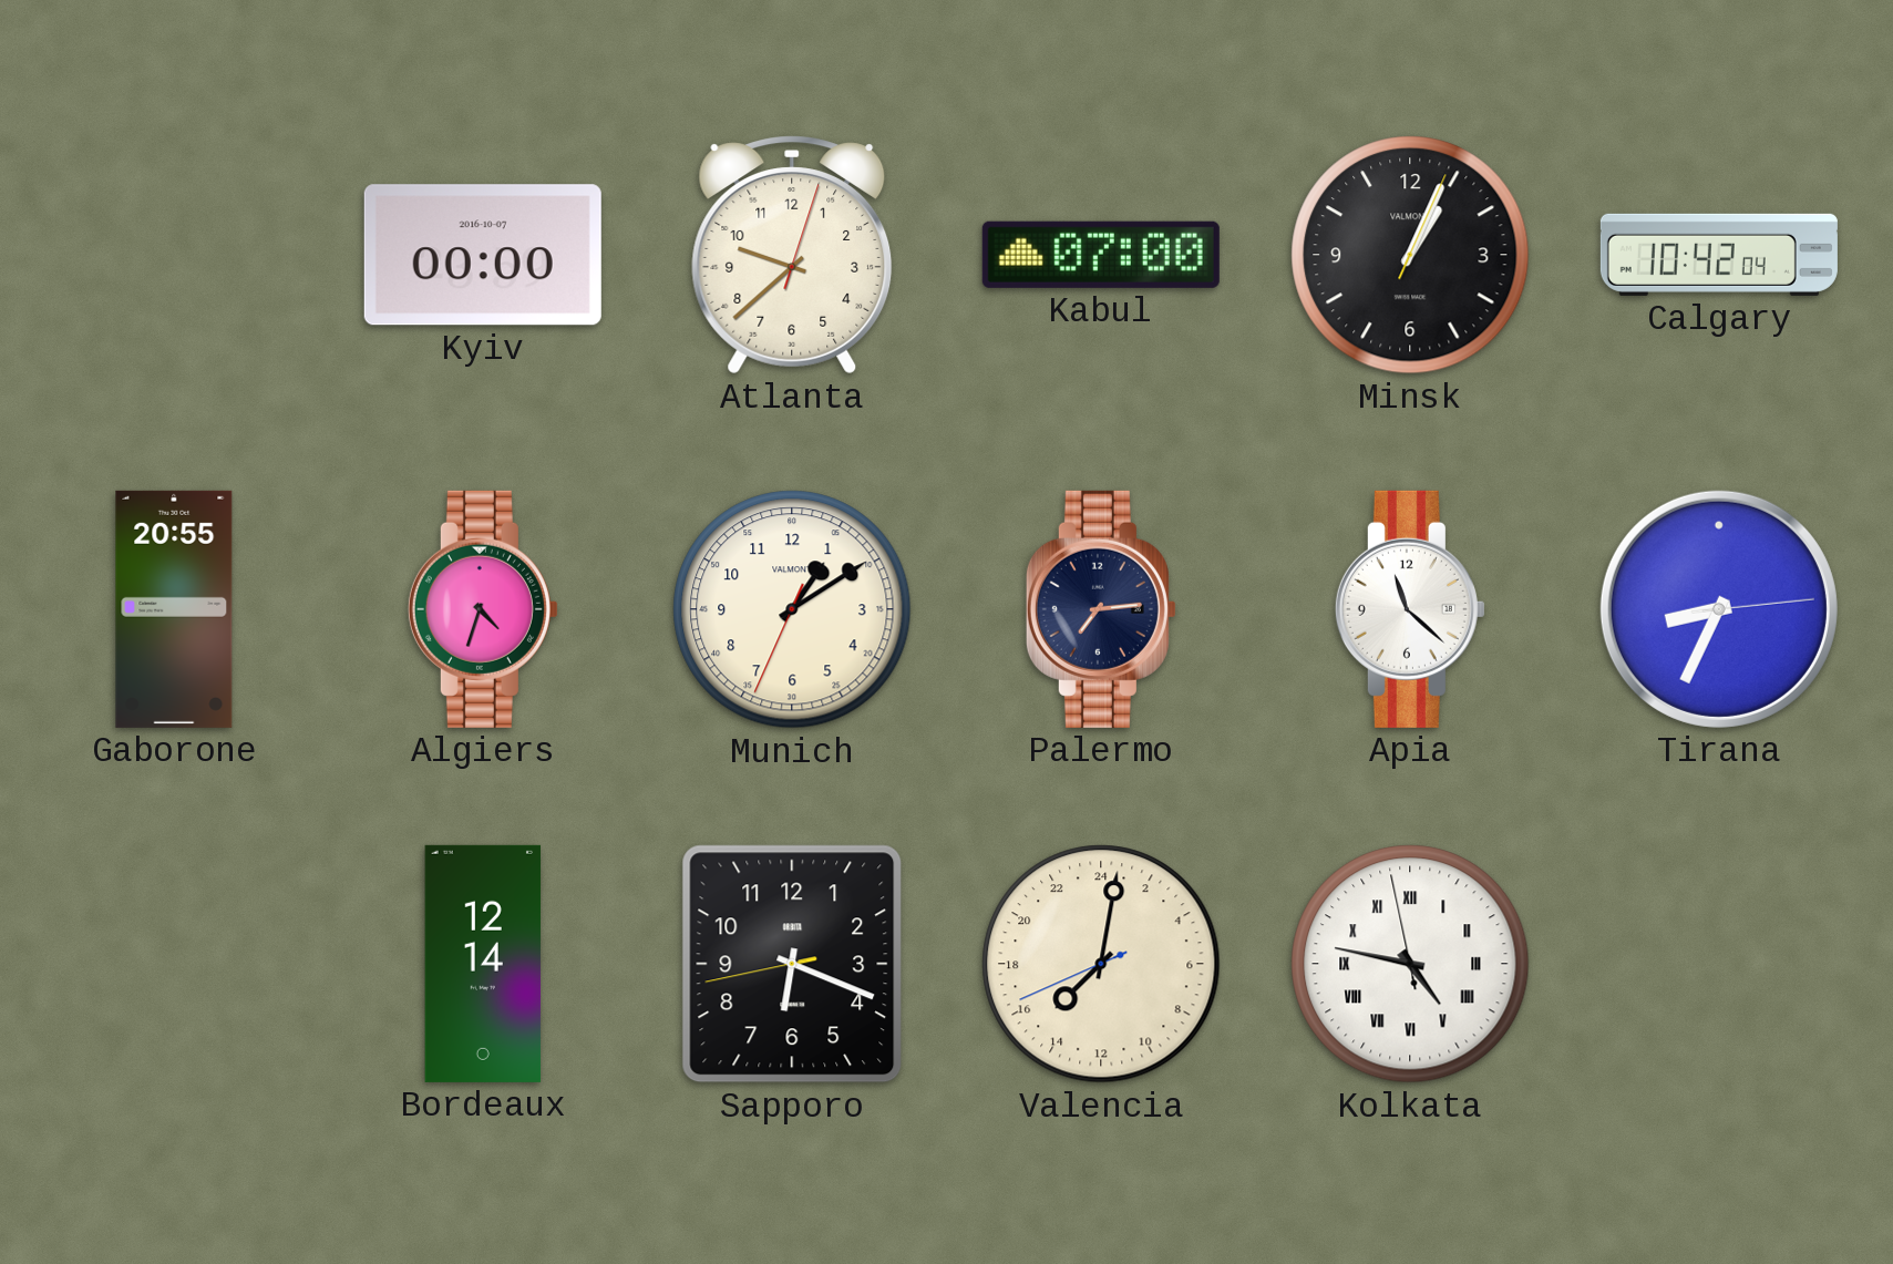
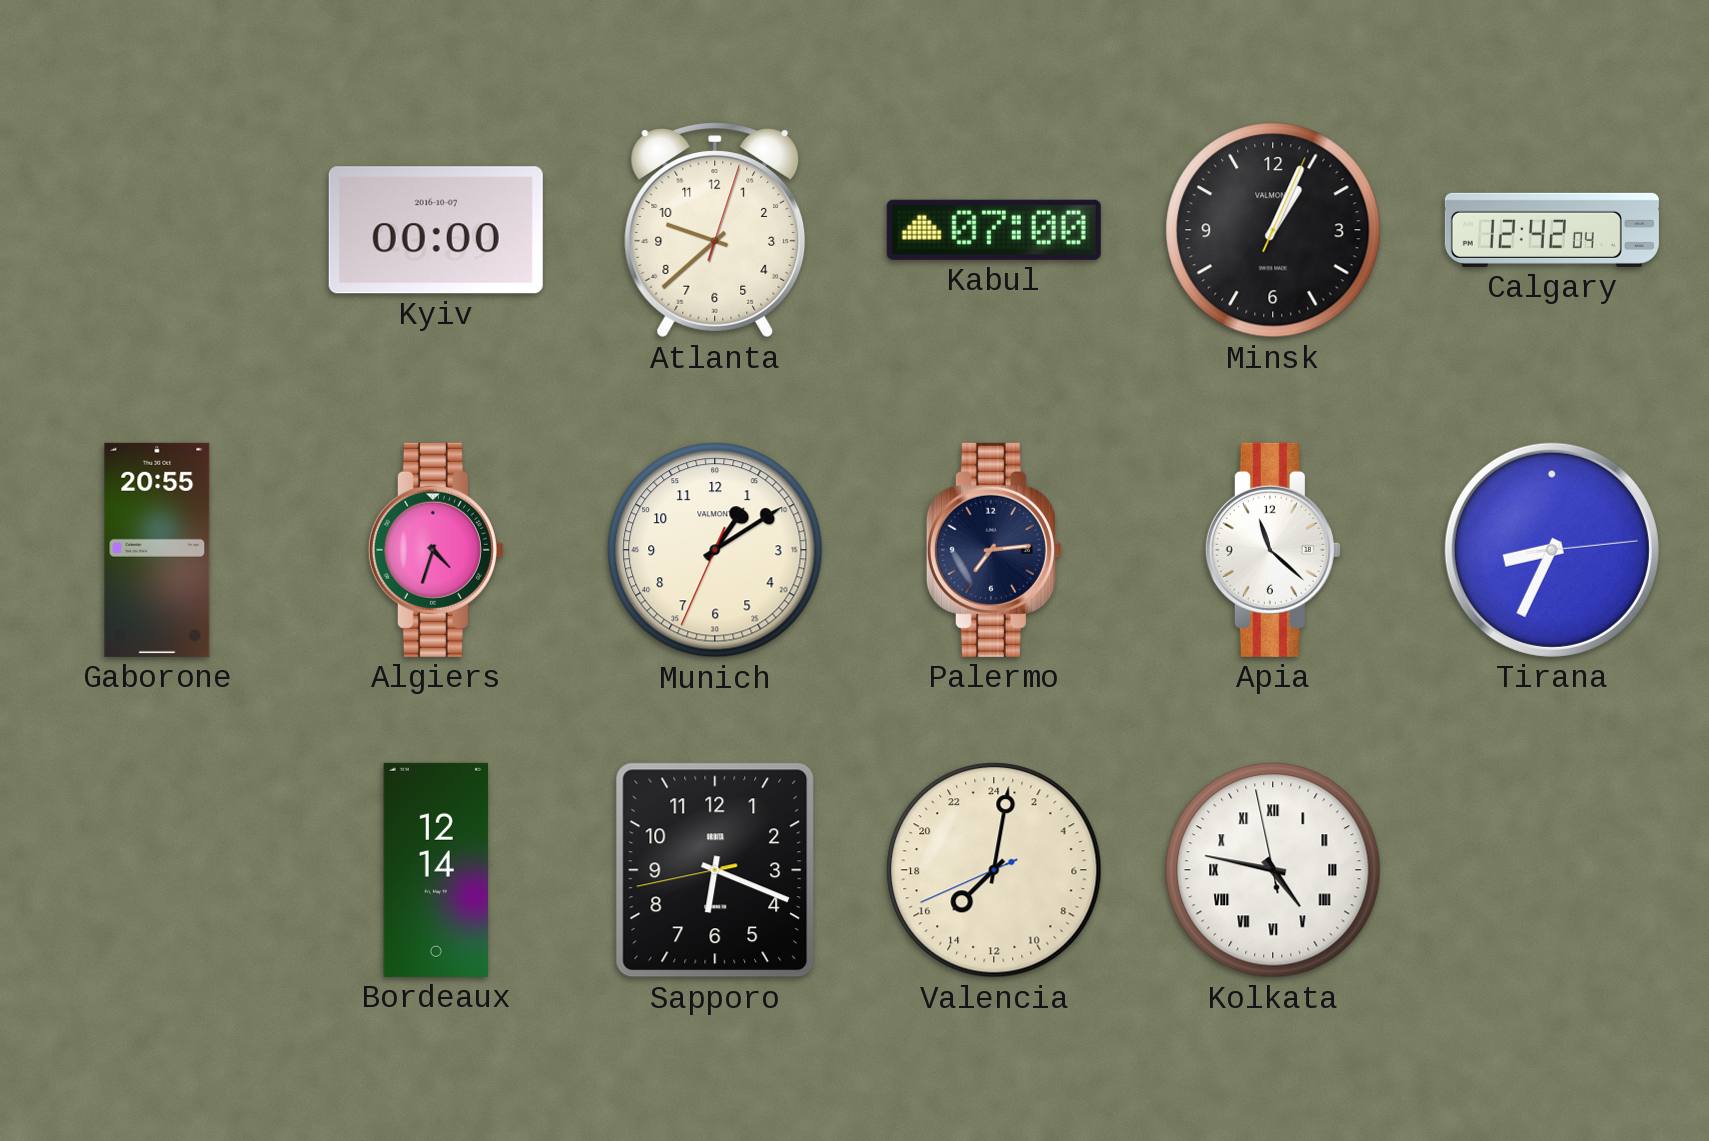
Calgary: 10:42 -> 12:42 (1552, 230)
